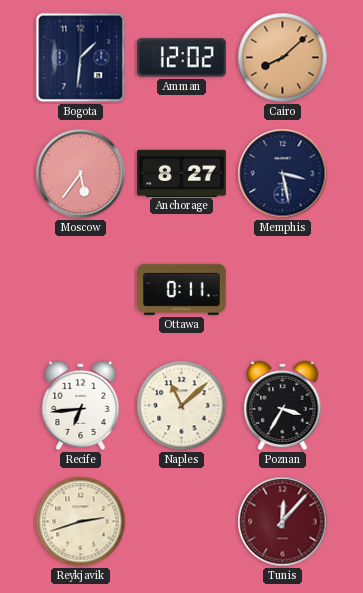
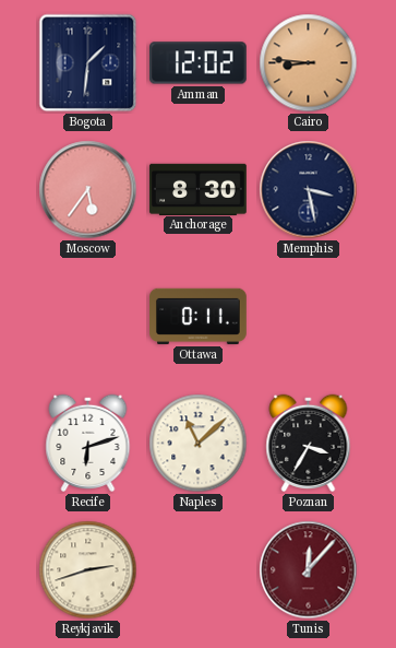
Cairo: 8:08 -> 8:46 (309, 63)
Anchorage: 8:27 -> 8:30 (199, 189)
Recife: 6:44 -> 6:12 (88, 443)
